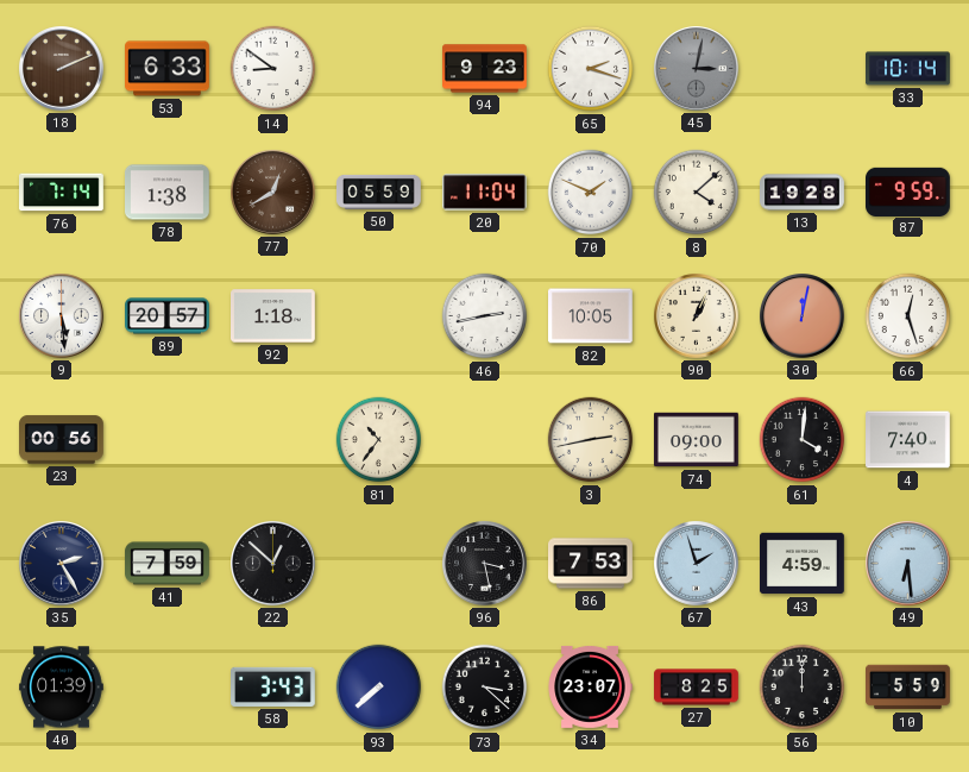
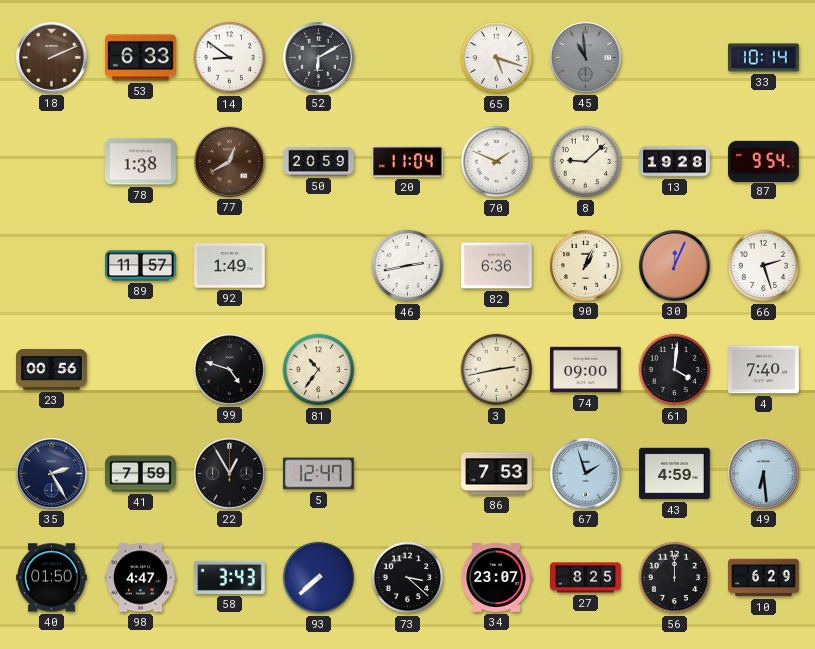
52: none -> 6:10 (319, 58)
94: 9:23 -> none (485, 69)
65: 2:18 -> 5:18 (497, 58)
45: 3:02 -> 10:59 (586, 58)
76: 7:14 -> none (62, 193)
50: 05:59 -> 20:59 (319, 161)
8: 4:08 -> 9:08 (586, 162)
87: 9:59 -> 9:54 (764, 161)
9: 5:29 -> none (62, 316)
89: 20:57 -> 11:57 (141, 266)
92: 1:18 -> 1:49 (230, 266)
82: 10:05 -> 6:36 (497, 266)
30: 12:02 -> 12:04 (675, 266)
66: 12:27 -> 2:27 (764, 266)
99: none -> 4:48 (230, 370)
22: 12:52 -> 12:55 (230, 474)
5: none -> 12:47 (318, 474)
96: 3:28 -> none (485, 564)
40: 01:39 -> 01:50 (52, 578)
98: none -> 4:47 (141, 578)
10: 5:59 -> 6:29 (764, 578)
